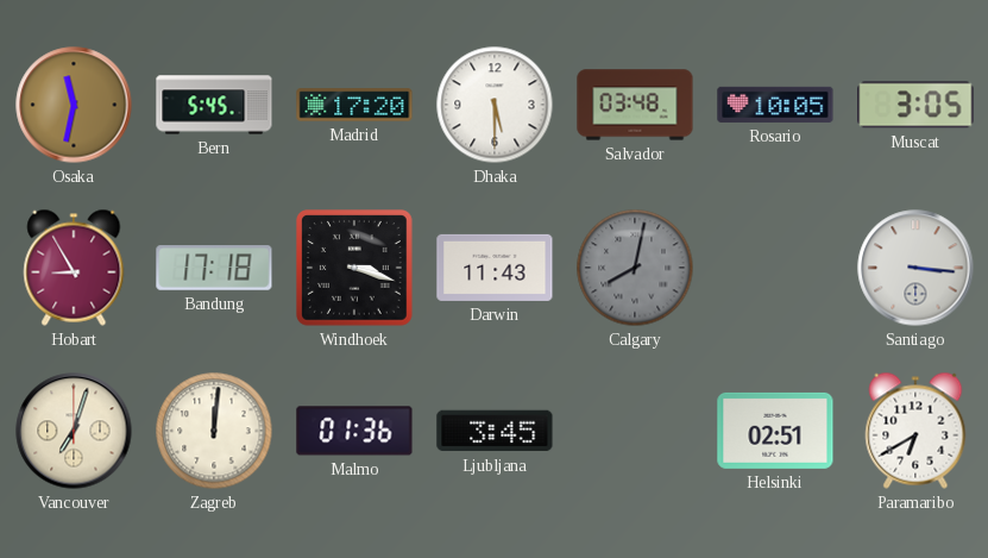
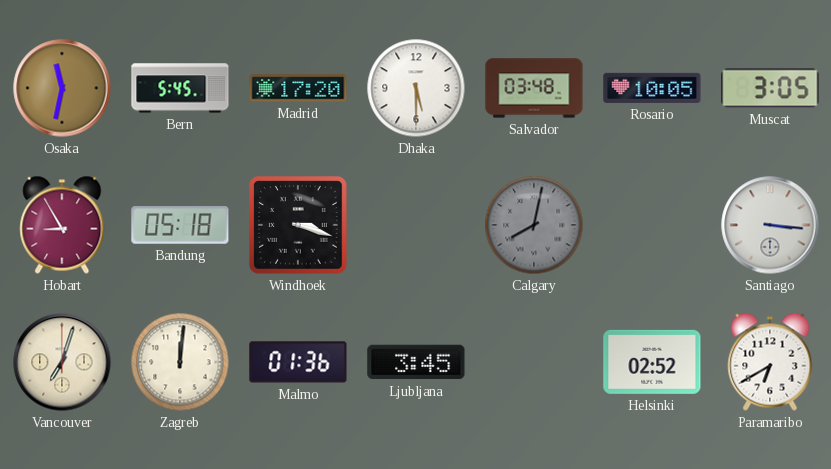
Bandung: 17:18 -> 05:18 (180, 225)
Darwin: 11:43 -> none (495, 268)
Helsinki: 02:51 -> 02:52 (652, 362)
